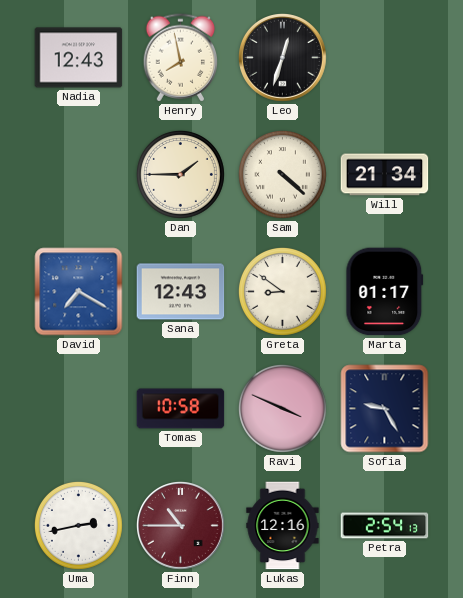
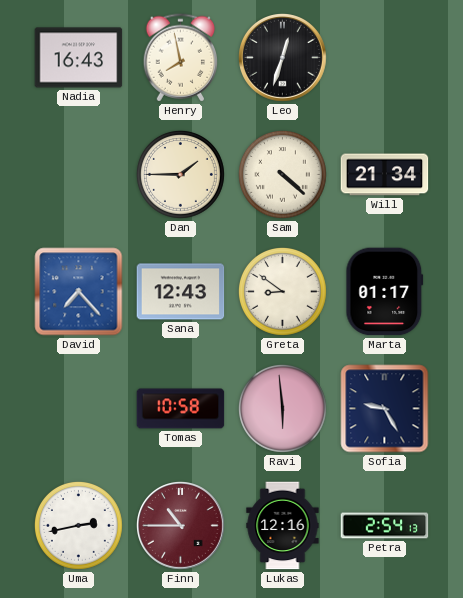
Nadia: 12:43 -> 16:43 (79, 58)
David: 7:20 -> 7:23 (79, 292)
Ravi: 3:49 -> 5:59 (282, 408)
